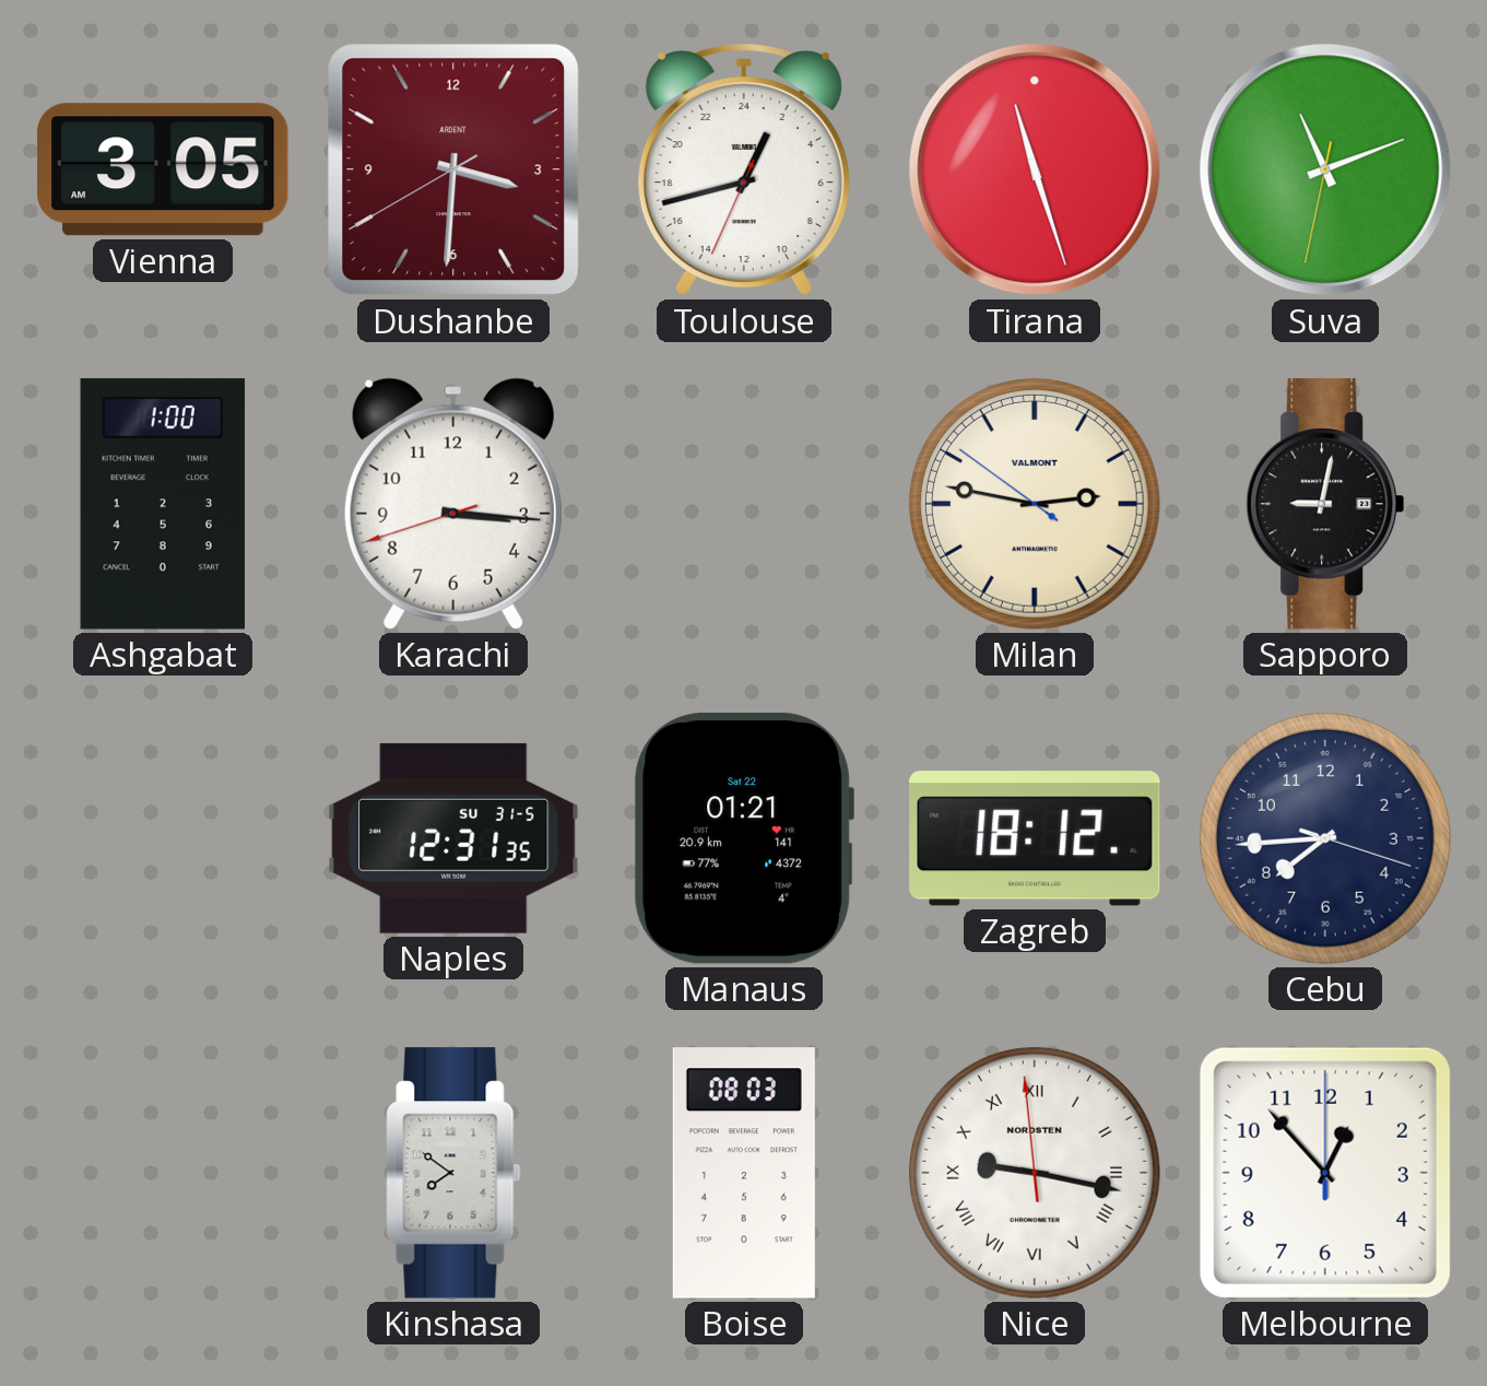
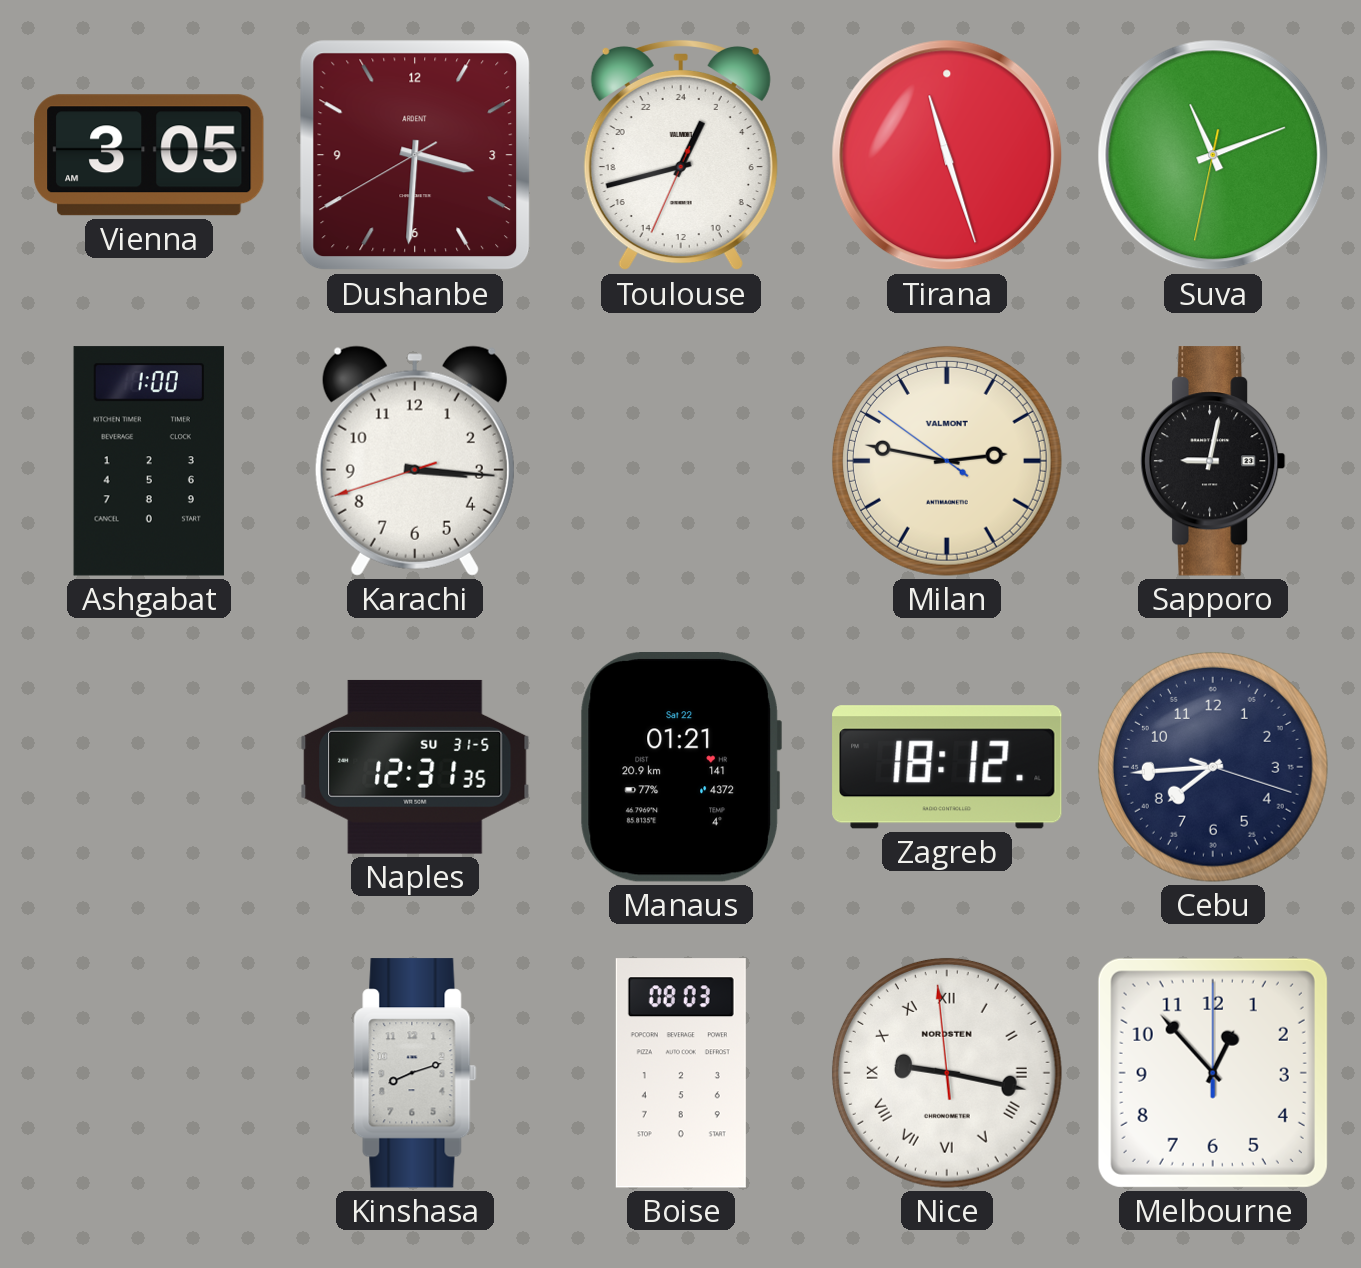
Kinshasa: 7:51 -> 8:12 (415, 1073)
